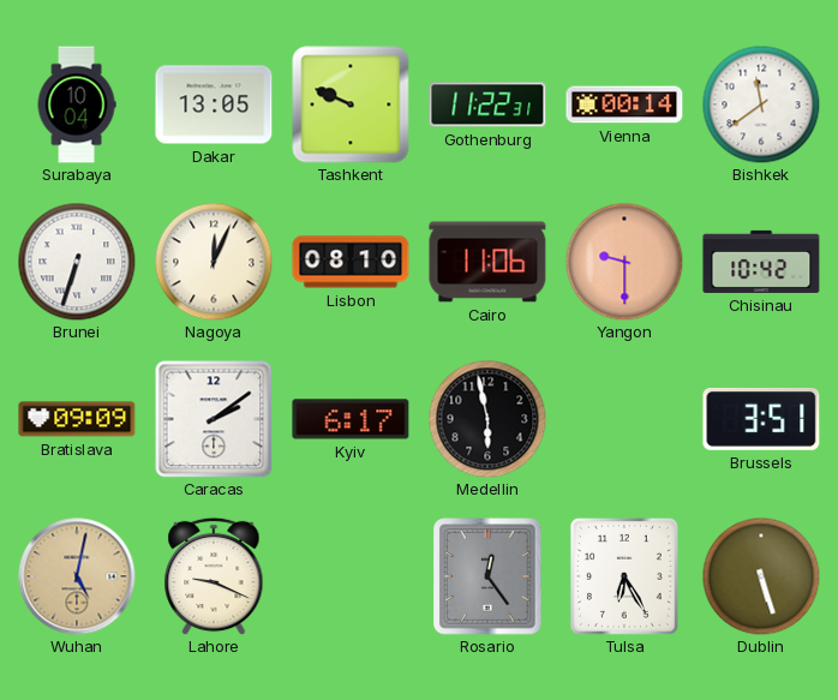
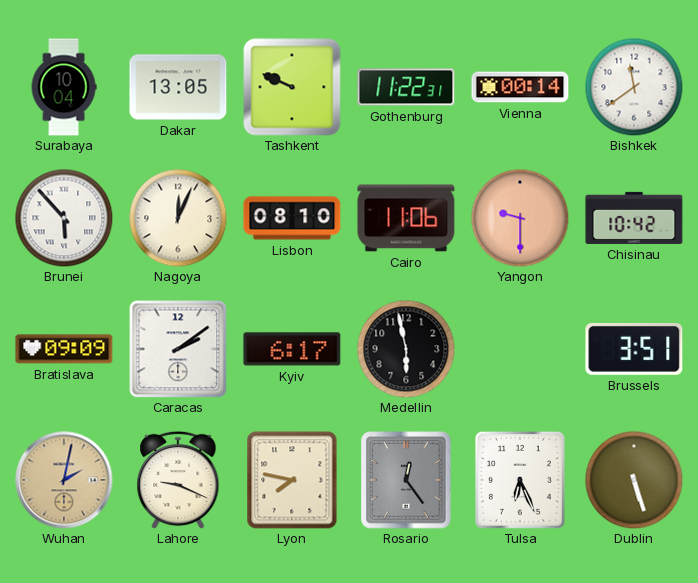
Brunei: 6:33 -> 5:53 (64, 218)
Wuhan: 5:02 -> 2:02 (64, 480)
Lyon: none -> 7:47 (292, 480)
Tulsa: 6:25 -> 6:26 (520, 480)
